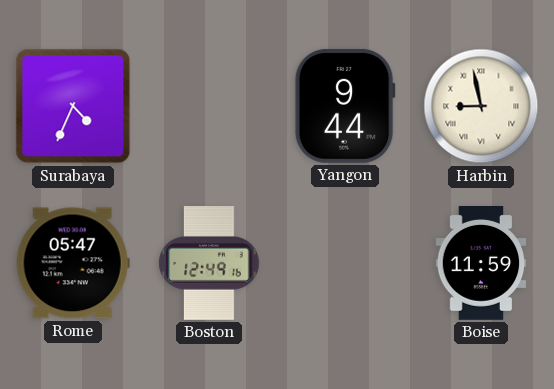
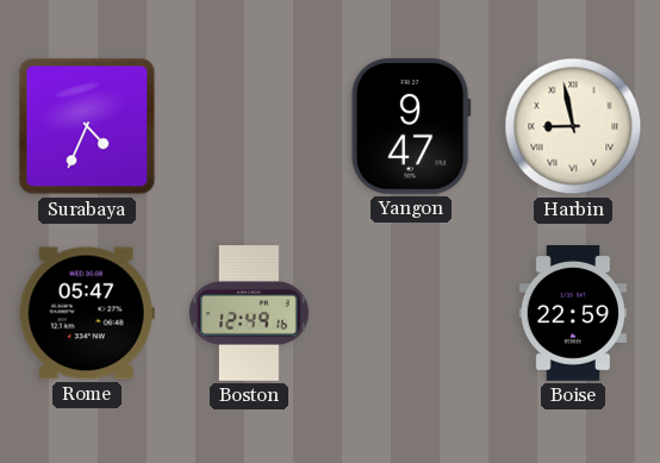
Yangon: 9:44 -> 9:47 (411, 126)
Boise: 11:59 -> 22:59 (573, 314)
